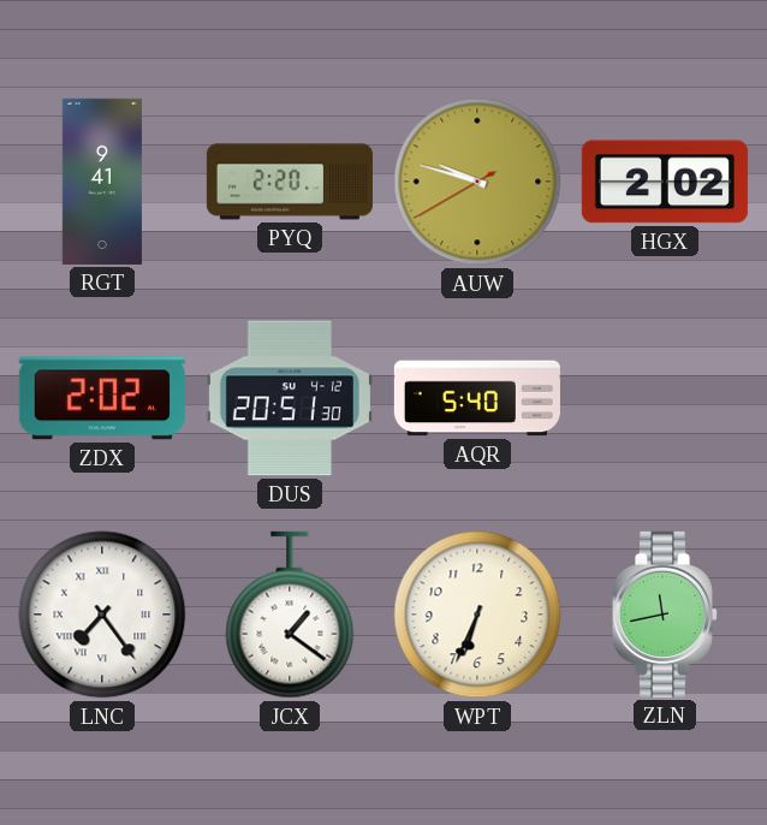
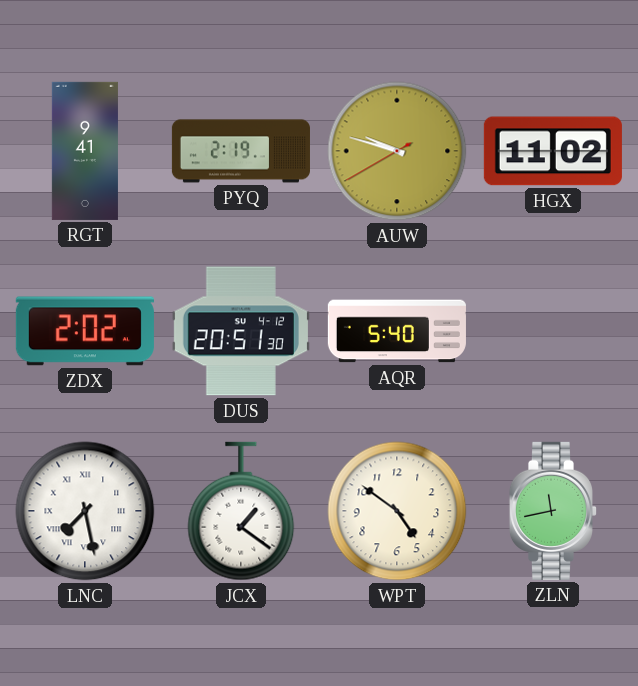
PYQ: 2:20 -> 2:19 (241, 151)
HGX: 2:02 -> 11:02 (553, 151)
LNC: 7:24 -> 7:28 (85, 511)
WPT: 6:34 -> 4:51 (397, 511)
